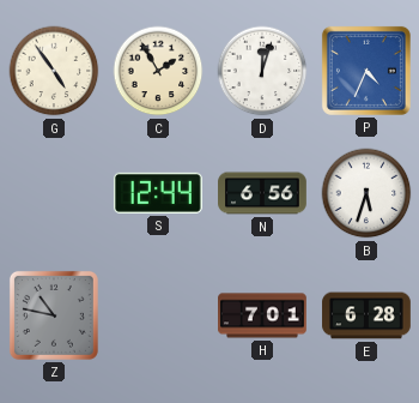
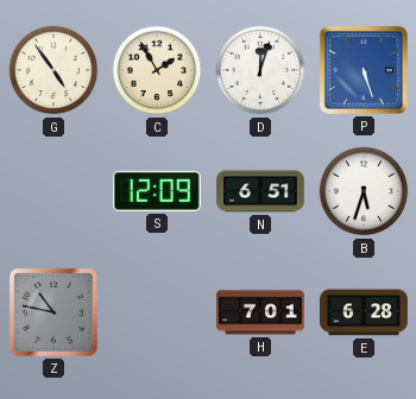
P: 4:34 -> 5:27 (364, 70)
S: 12:44 -> 12:09 (157, 191)
N: 6:56 -> 6:51 (260, 191)
